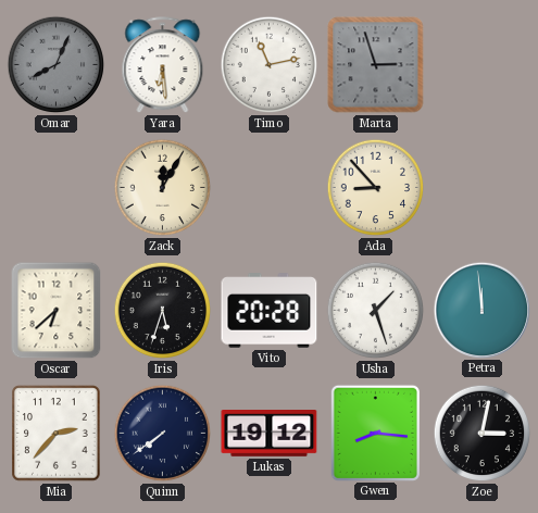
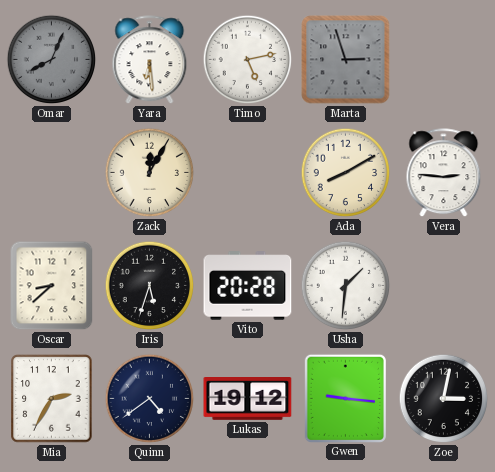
Timo: 11:13 -> 5:13 (248, 60)
Ada: 8:53 -> 8:10 (346, 173)
Vera: none -> 2:46 (444, 173)
Oscar: 6:38 -> 8:38 (52, 286)
Usha: 1:27 -> 1:31 (346, 286)
Petra: 11:59 -> none (481, 310)
Mia: 2:37 -> 2:35 (52, 399)
Quinn: 7:39 -> 4:39 (150, 399)
Gwen: 8:16 -> 9:16 (345, 398)
